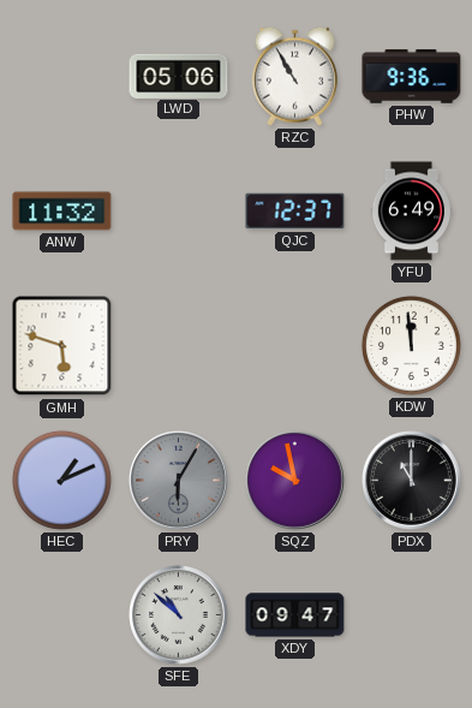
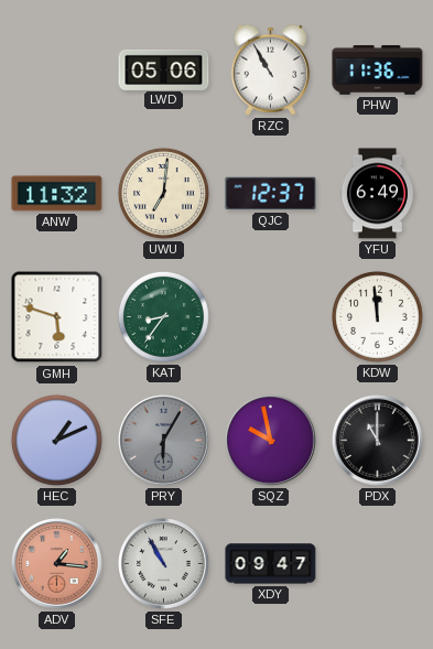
PHW: 9:36 -> 11:36 (378, 71)
UWU: none -> 7:01 (163, 193)
KAT: none -> 8:36 (163, 316)
ADV: none -> 1:16 (57, 564)
SFE: 10:52 -> 10:55 (164, 564)
